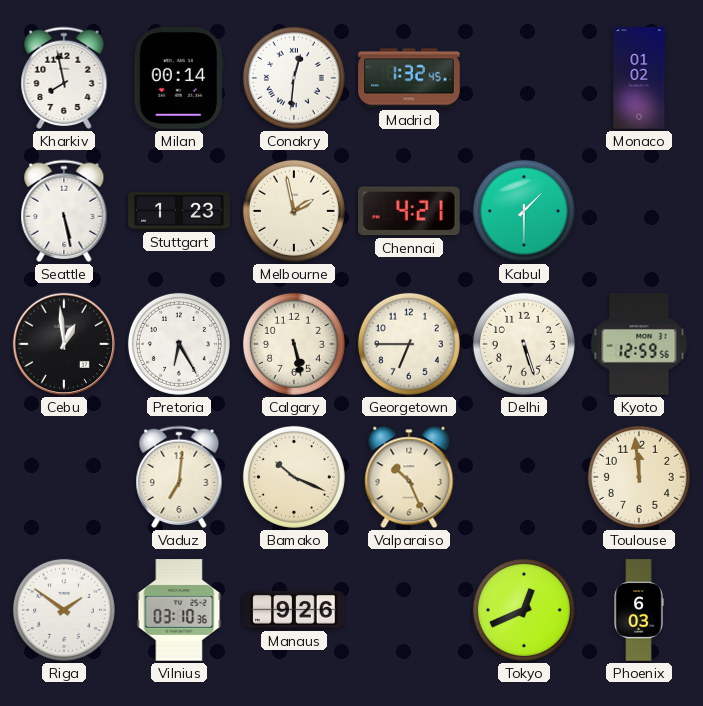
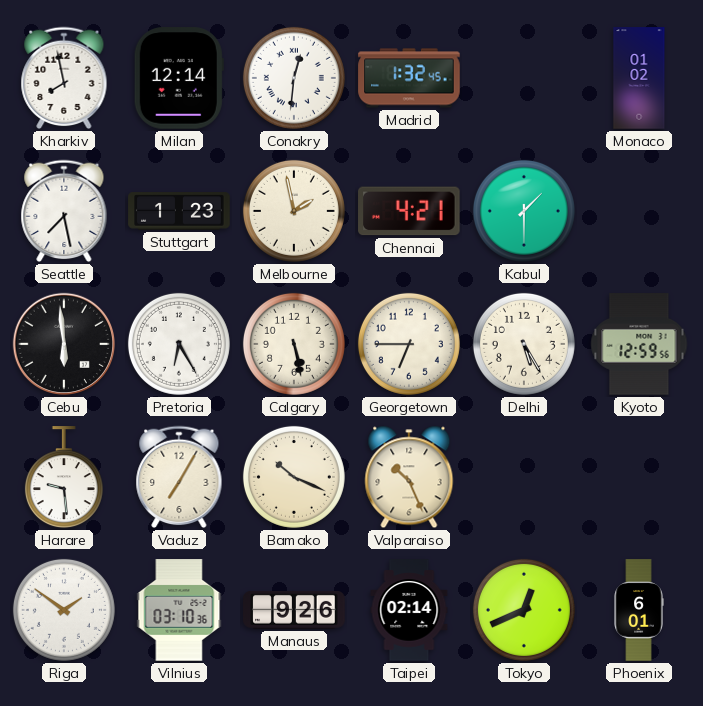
Milan: 00:14 -> 12:14 (179, 78)
Seattle: 5:28 -> 7:28 (64, 211)
Cebu: 12:59 -> 5:59 (64, 344)
Delhi: 5:27 -> 5:25 (524, 344)
Harare: none -> 9:29 (64, 478)
Vaduz: 7:01 -> 7:05 (179, 477)
Toulouse: 11:59 -> none (639, 477)
Taipei: none -> 02:14 (409, 610)
Phoenix: 6:03 -> 6:01 (639, 610)
